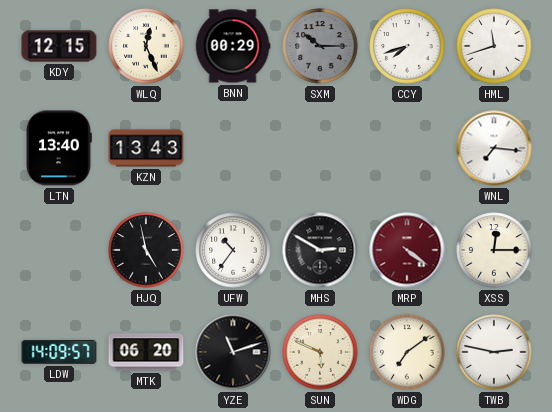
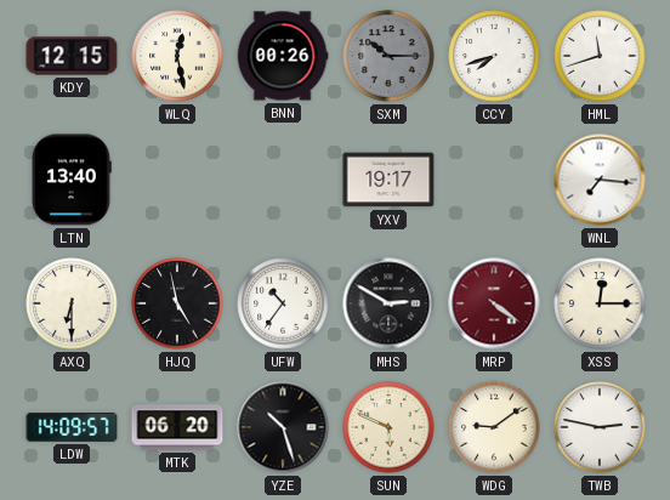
WLQ: 12:26 -> 12:28 (177, 56)
BNN: 00:29 -> 00:26 (283, 56)
KZN: 13:43 -> none (146, 148)
YXV: none -> 19:17 (388, 180)
AXQ: none -> 6:30 (72, 303)
YZE: 11:12 -> 10:27 (283, 427)
WDG: 7:09 -> 9:09 (494, 427)
